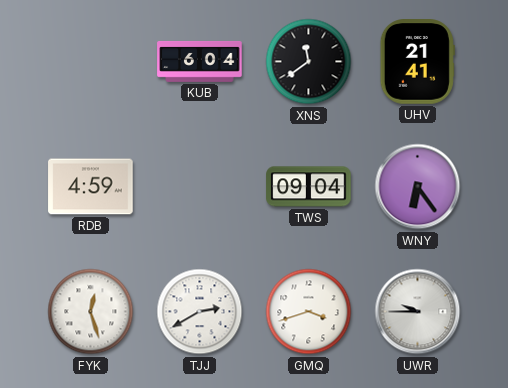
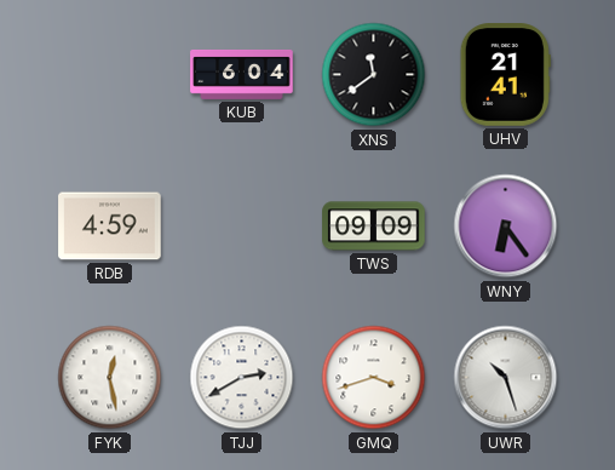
TWS: 09:04 -> 09:09 (374, 227)
FYK: 12:27 -> 12:28 (110, 378)
UWR: 9:45 -> 10:27 (506, 378)
